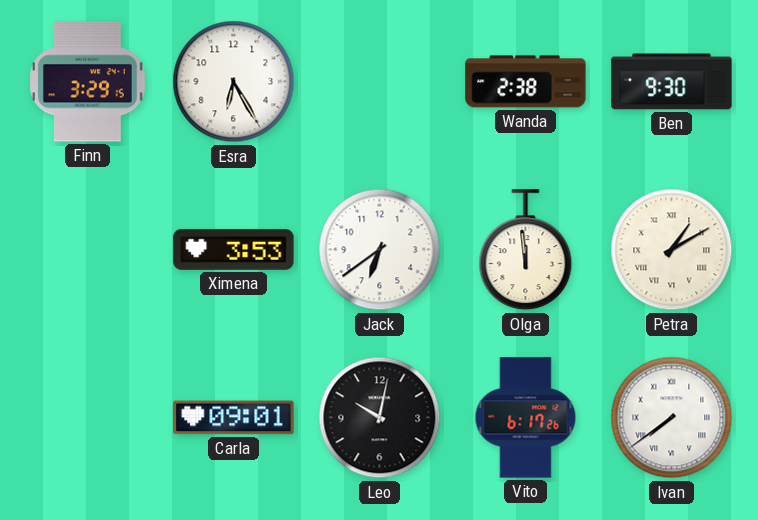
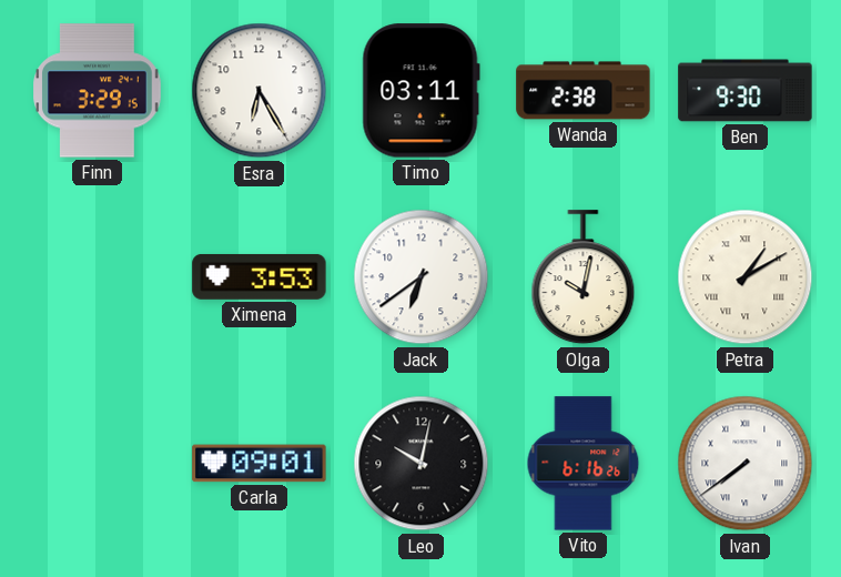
Timo: none -> 03:11 (420, 91)
Olga: 11:59 -> 10:02 (584, 277)
Vito: 6:17 -> 6:16 (584, 464)
